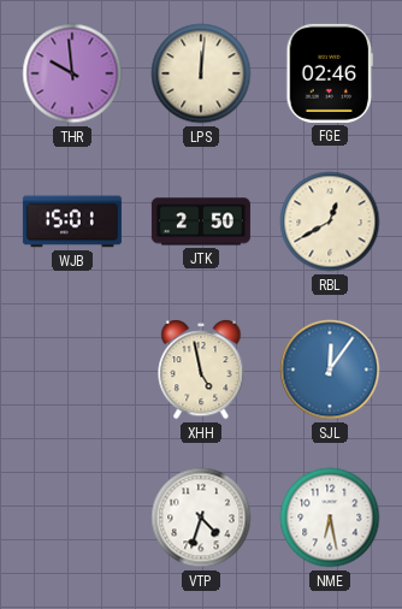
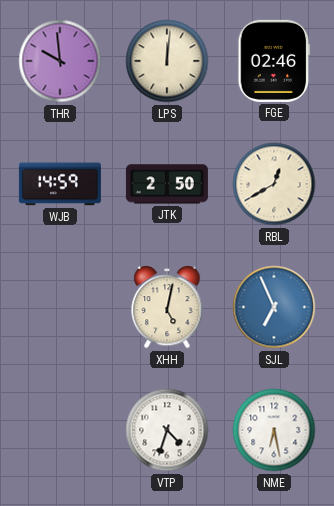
WJB: 15:01 -> 14:59 (60, 184)
XHH: 4:58 -> 5:02 (167, 308)
SJL: 12:06 -> 6:56 (274, 307)
